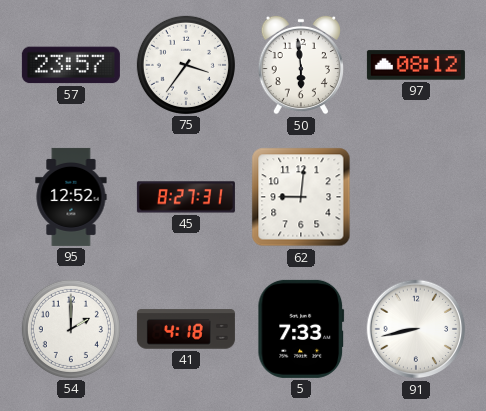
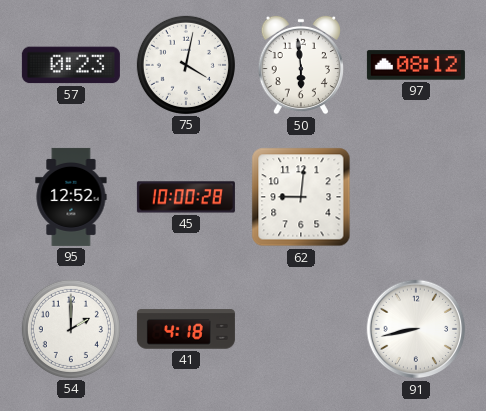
57: 23:57 -> 0:23 (71, 65)
75: 3:36 -> 4:02 (186, 65)
45: 8:27 -> 10:00 (186, 197)
5: 7:33 -> none (301, 329)
